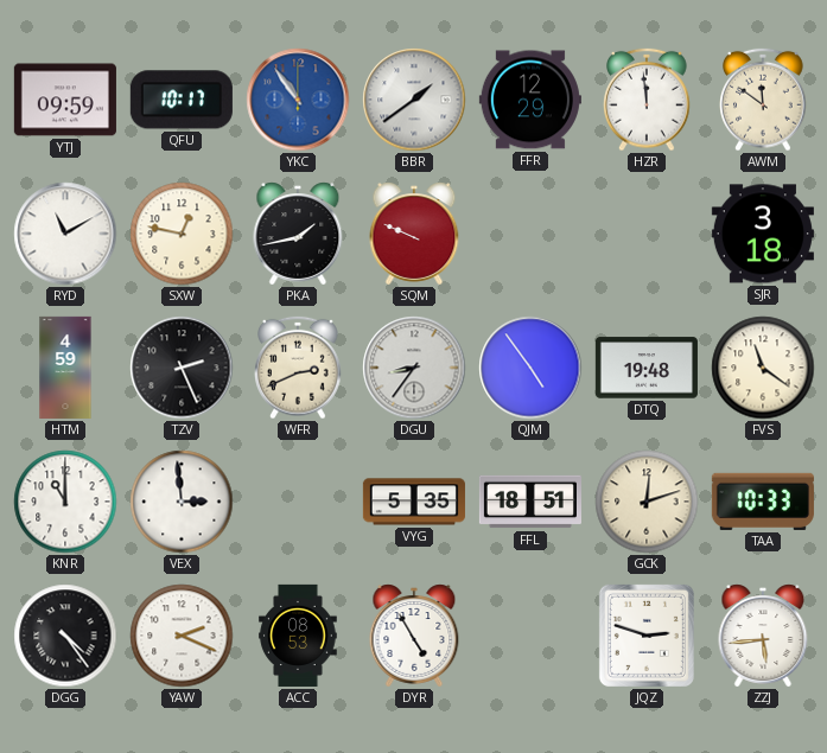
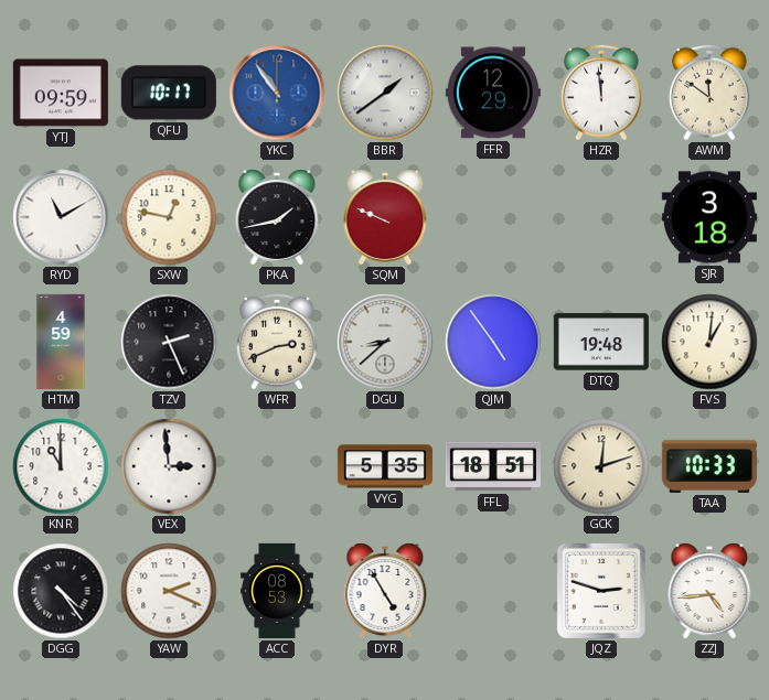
DGU: 8:36 -> 8:38 (385, 342)
FVS: 11:21 -> 1:01 (709, 342)
ZZJ: 5:44 -> 4:44 (709, 591)
